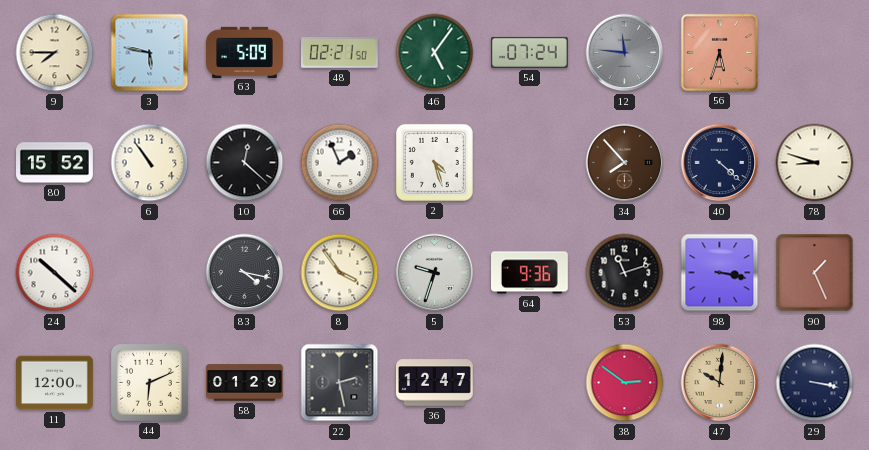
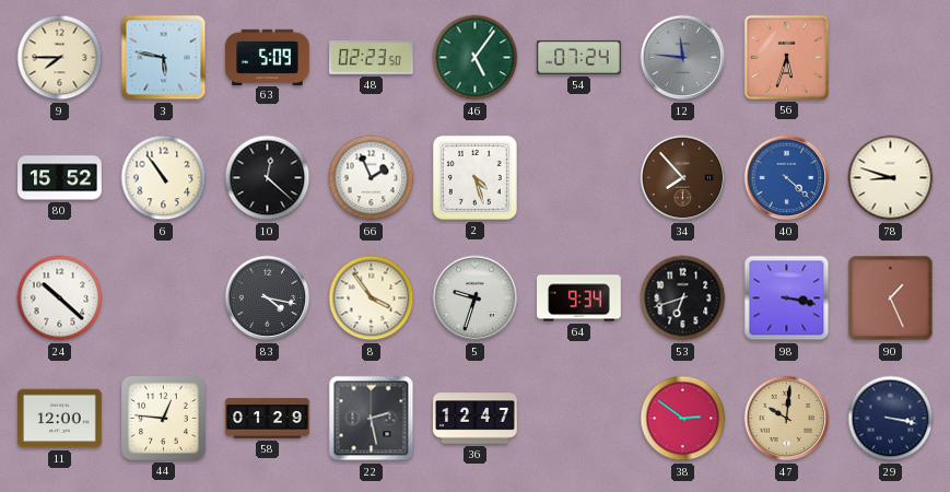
48: 02:21 -> 02:23 (372, 58)
40 dial: navy -> blue (787, 178)
64: 9:36 -> 9:34 (579, 298)
53: 11:12 -> 6:42 (683, 298)
44: 6:11 -> 12:46 (163, 418)
